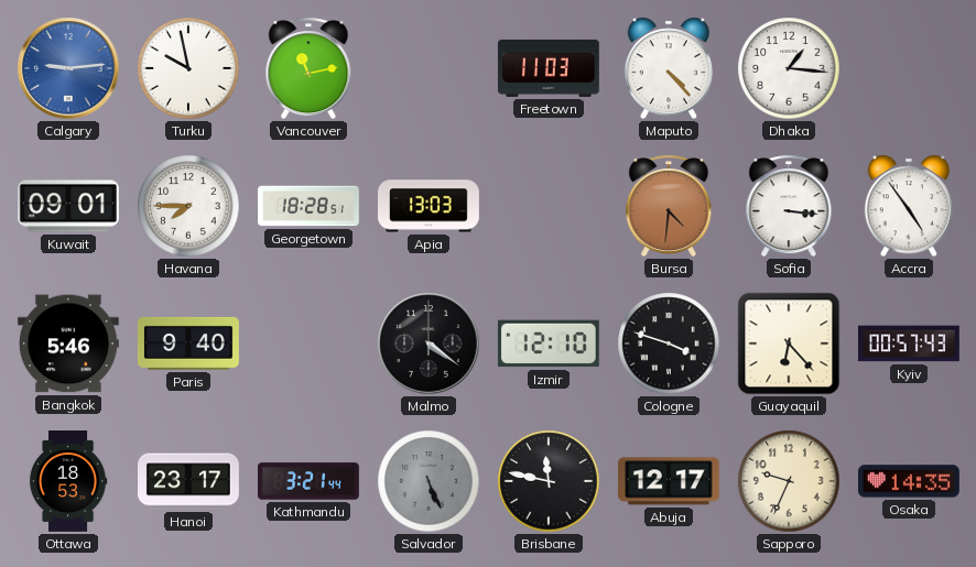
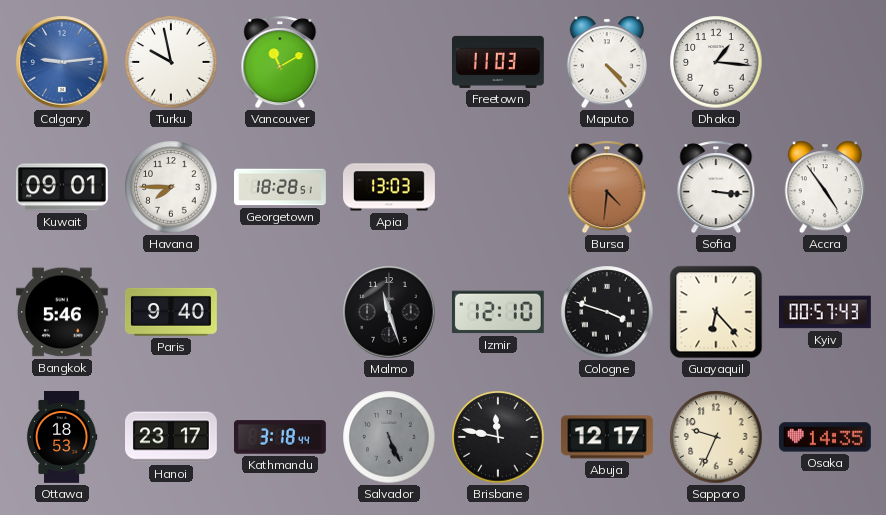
Vancouver: 11:13 -> 11:10 (280, 62)
Malmo: 4:21 -> 11:27 (389, 312)
Kathmandu: 3:21 -> 3:18 (280, 437)
